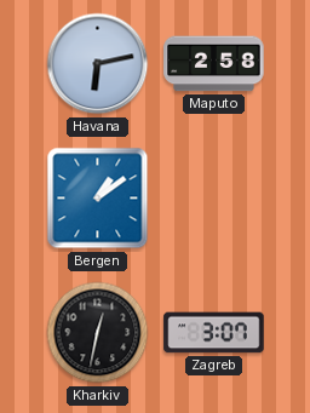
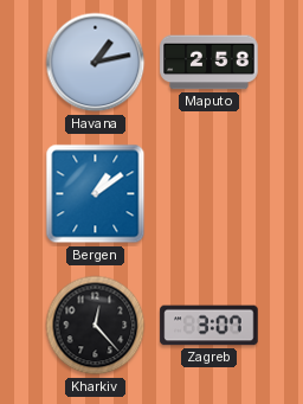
Havana: 6:13 -> 1:13 (96, 63)
Kharkiv: 12:32 -> 12:23 (96, 326)
